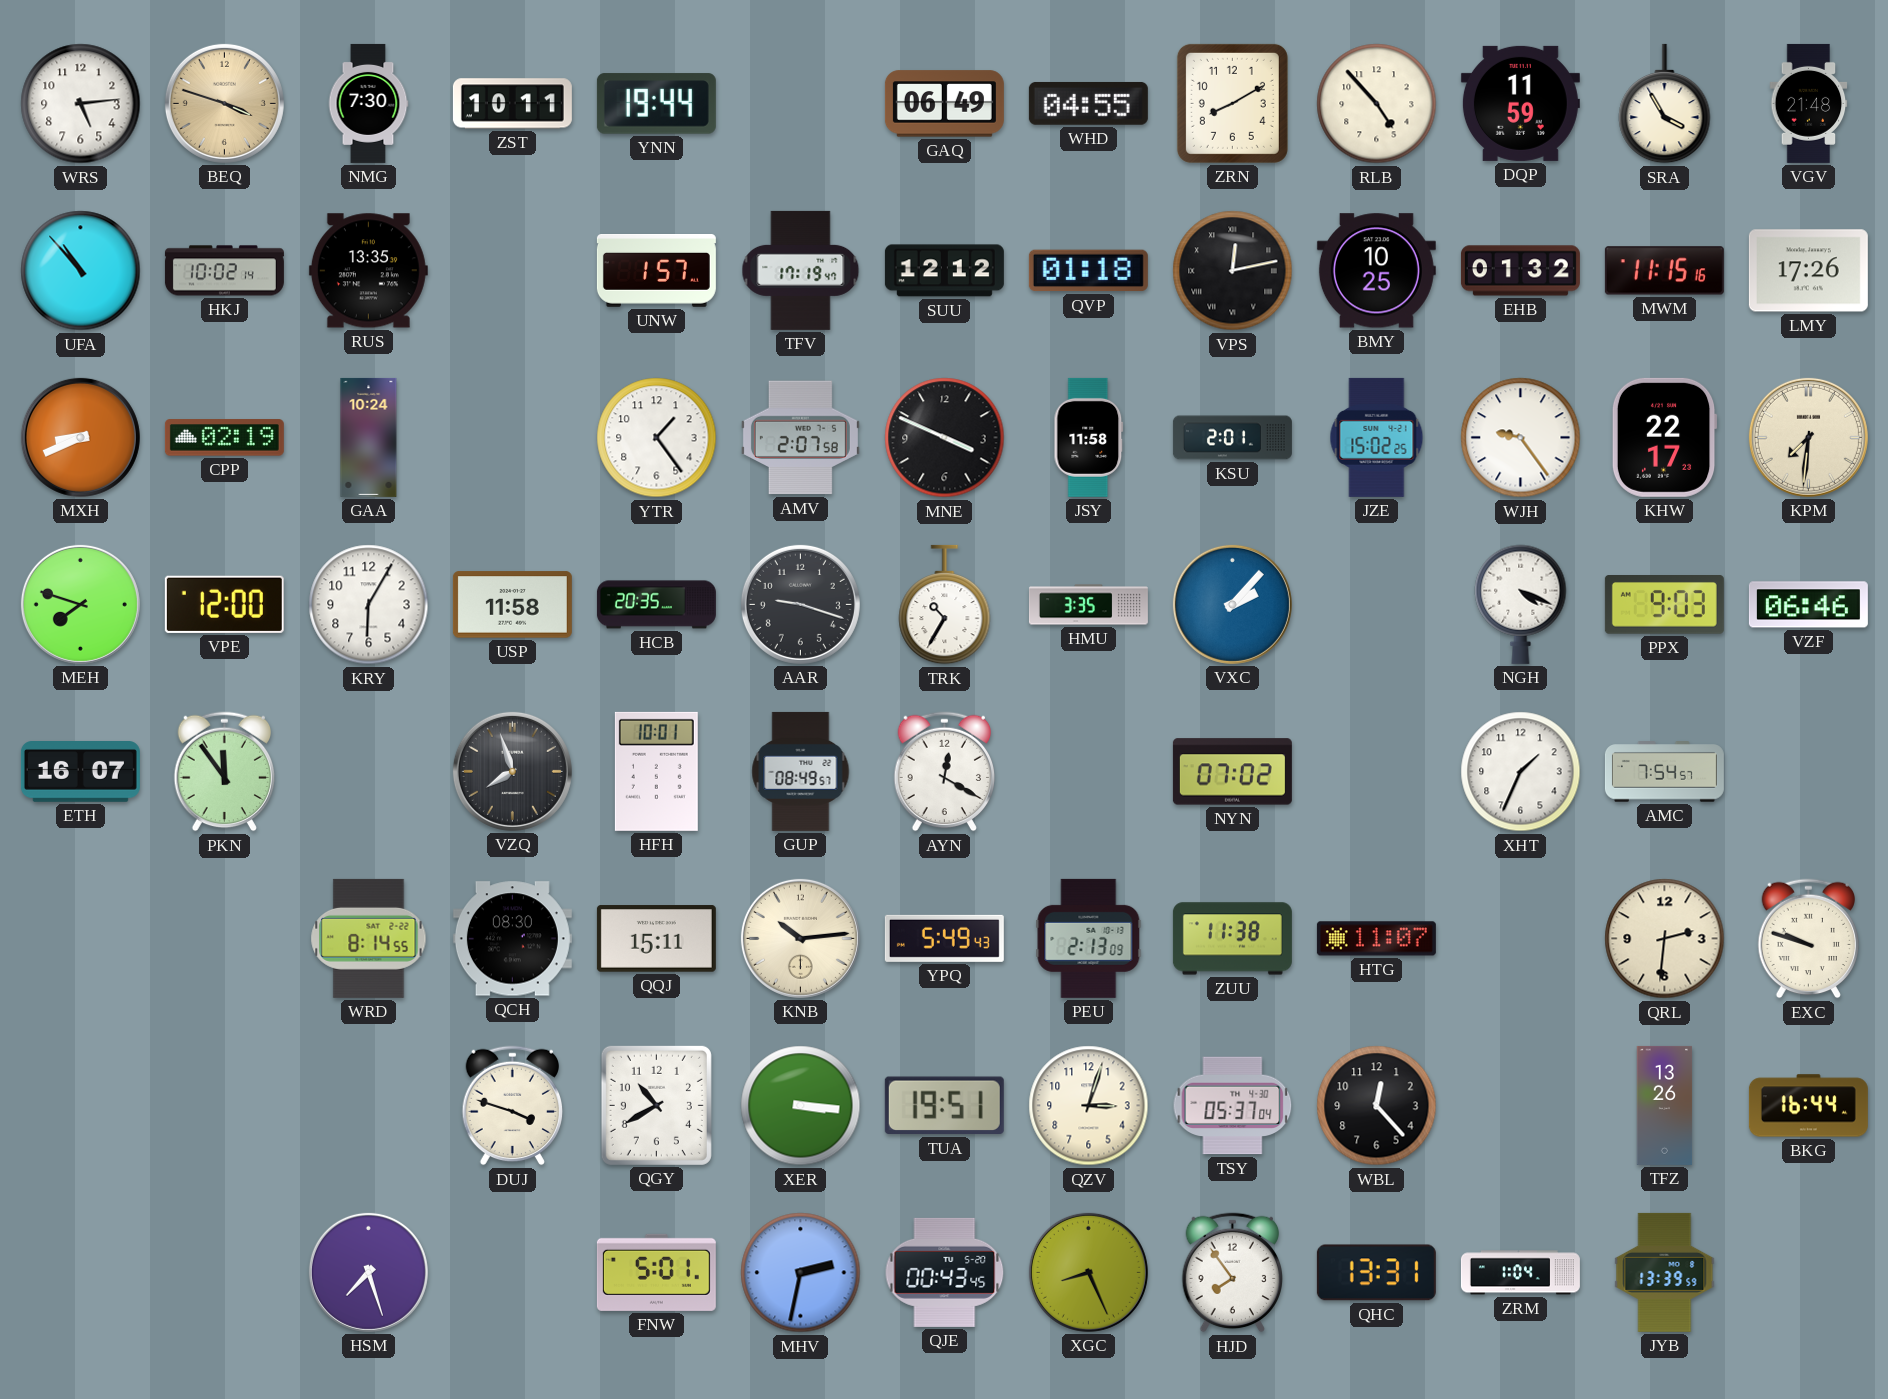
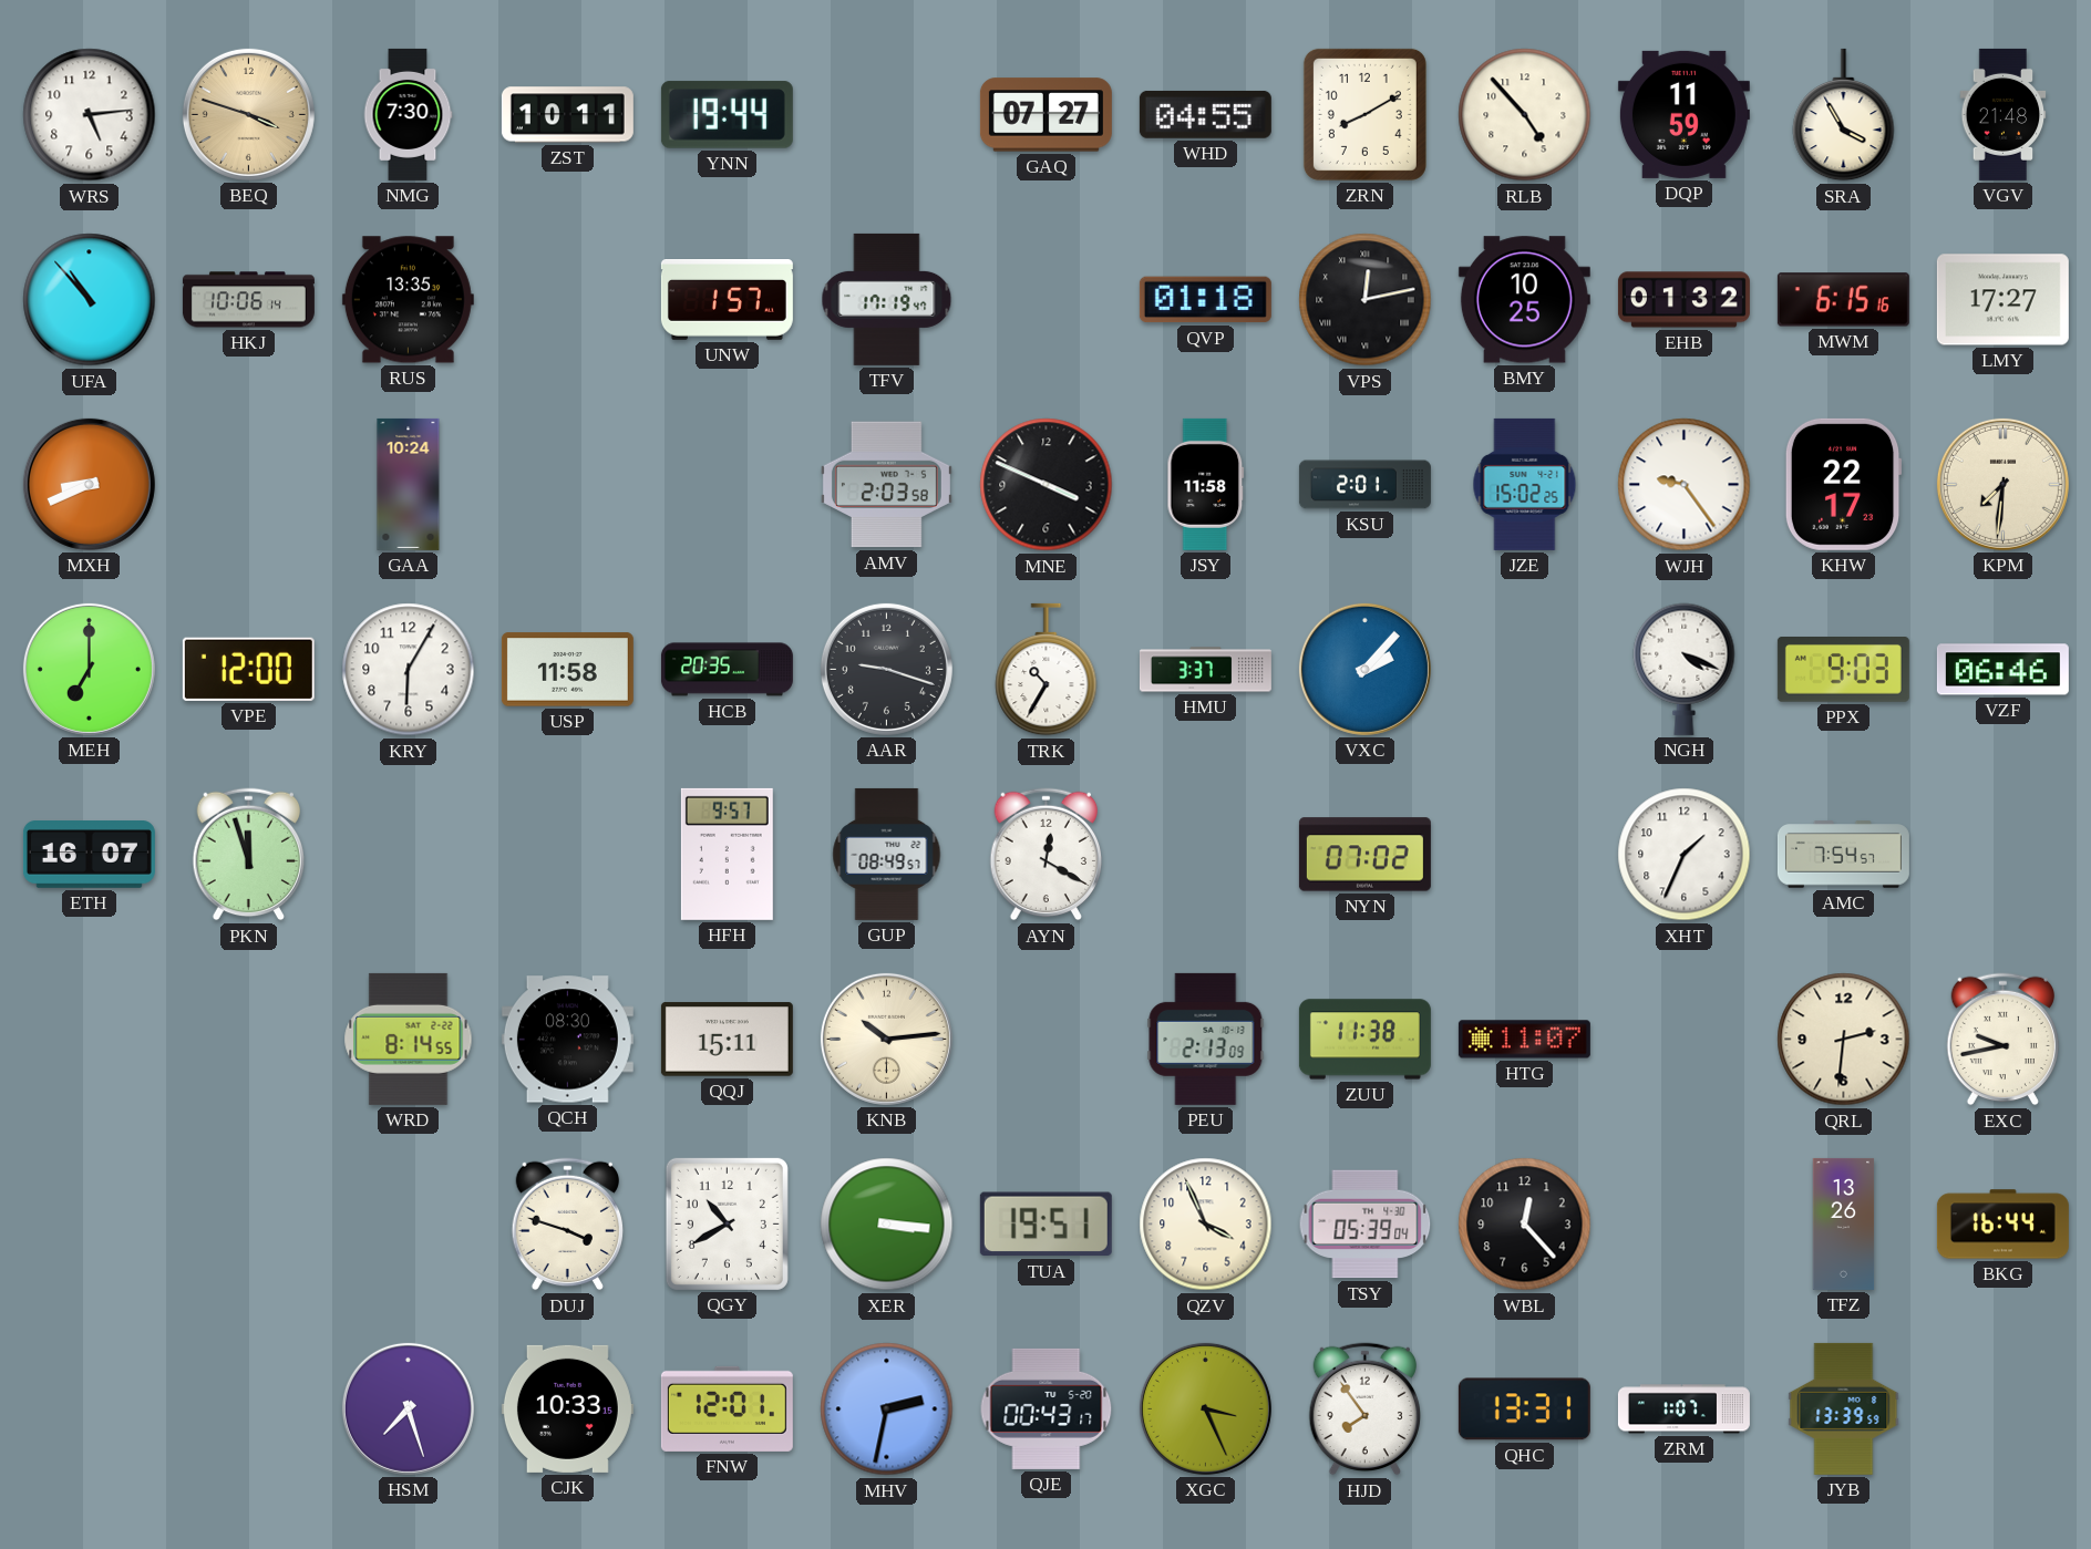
GAQ: 06:49 -> 07:27 (1045, 115)
HKJ: 10:02 -> 10:06 (248, 300)
SUU: 12:12 -> none (944, 271)
MWM: 11:15 -> 6:15 (1843, 300)
LMY: 17:26 -> 17:27 (2002, 300)
CPP: 02:19 -> none (224, 438)
YTR: 1:24 -> none (657, 438)
AMV: 2:07 -> 2:03 (886, 485)
MEH: 7:48 -> 7:00 (89, 669)
HMU: 3:35 -> 3:37 (1205, 670)
PKN: 11:54 -> 11:57 (248, 855)
VZQ: 7:57 -> none (512, 771)
HFH: 10:01 -> 9:57 (727, 854)
YPQ: 5:49 -> none (944, 938)
EXC: 9:48 -> 9:43 (2002, 1040)
QZV: 3:03 -> 3:56 (1206, 1225)
TSY: 05:37 -> 05:39 (1366, 1225)
CJK: none -> 10:33 (567, 1408)
FNW: 5:01 -> 12:01 (727, 1408)
QJE: 00:43:45 -> 00:43:17 (1047, 1408)
XGC: 8:26 -> 3:26 (1205, 1408)
ZRM: 1:04 -> 1:07 (1683, 1409)
